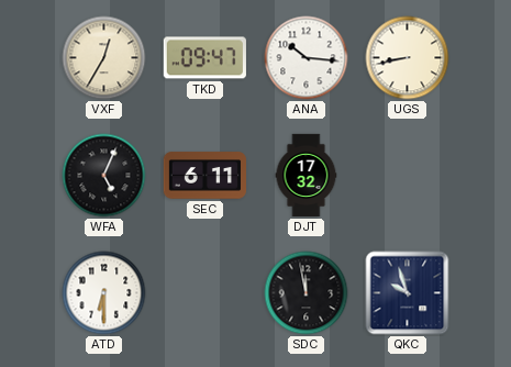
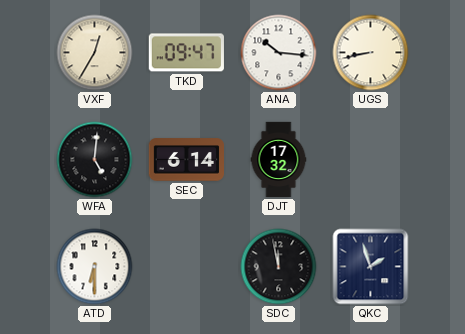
WFA: 5:04 -> 5:01 (95, 160)
SEC: 6:11 -> 6:14 (186, 160)
QKC: 9:57 -> 1:57 (371, 267)
